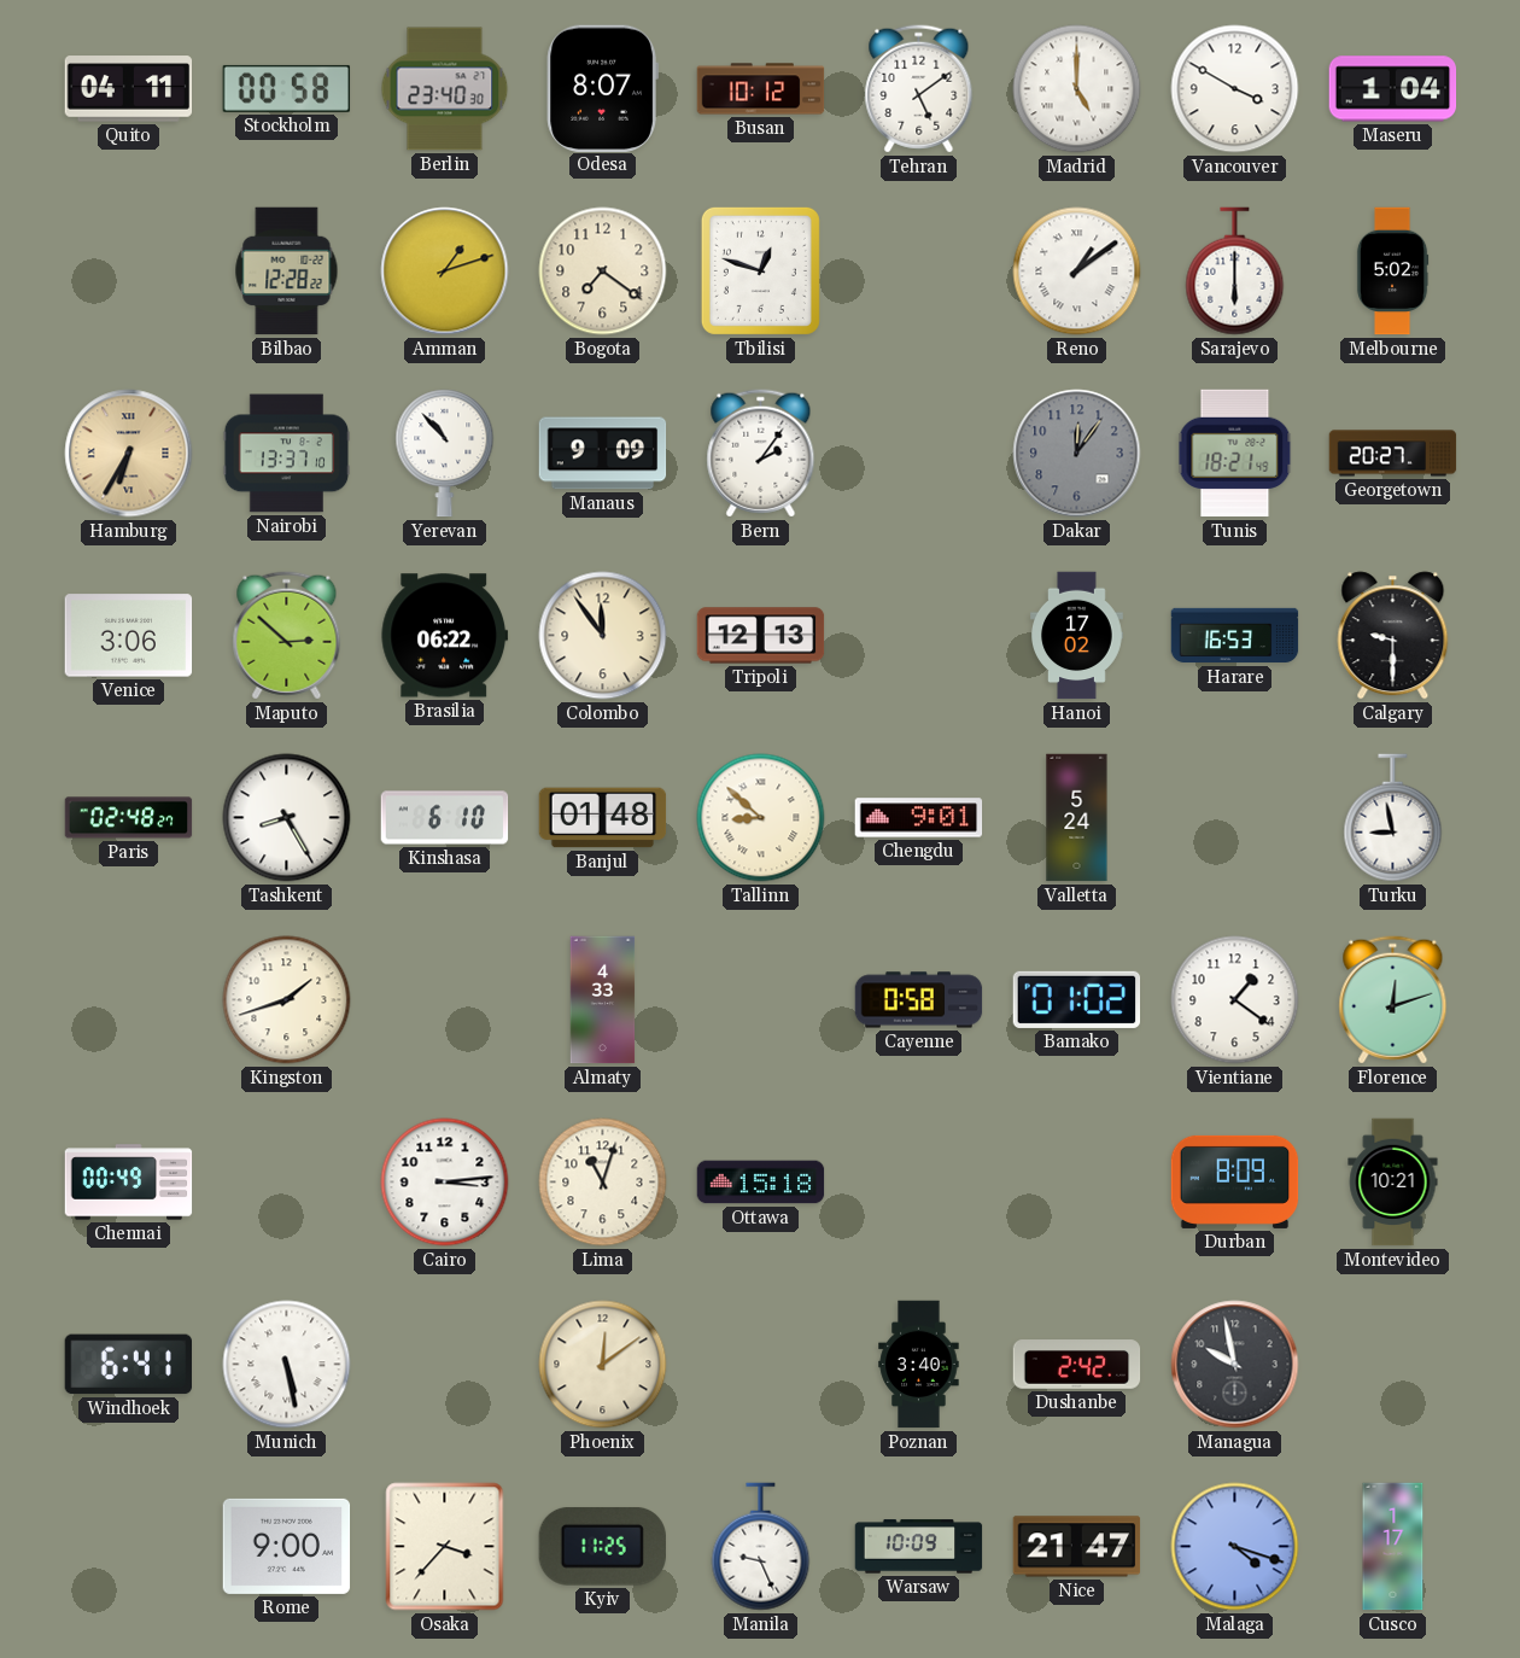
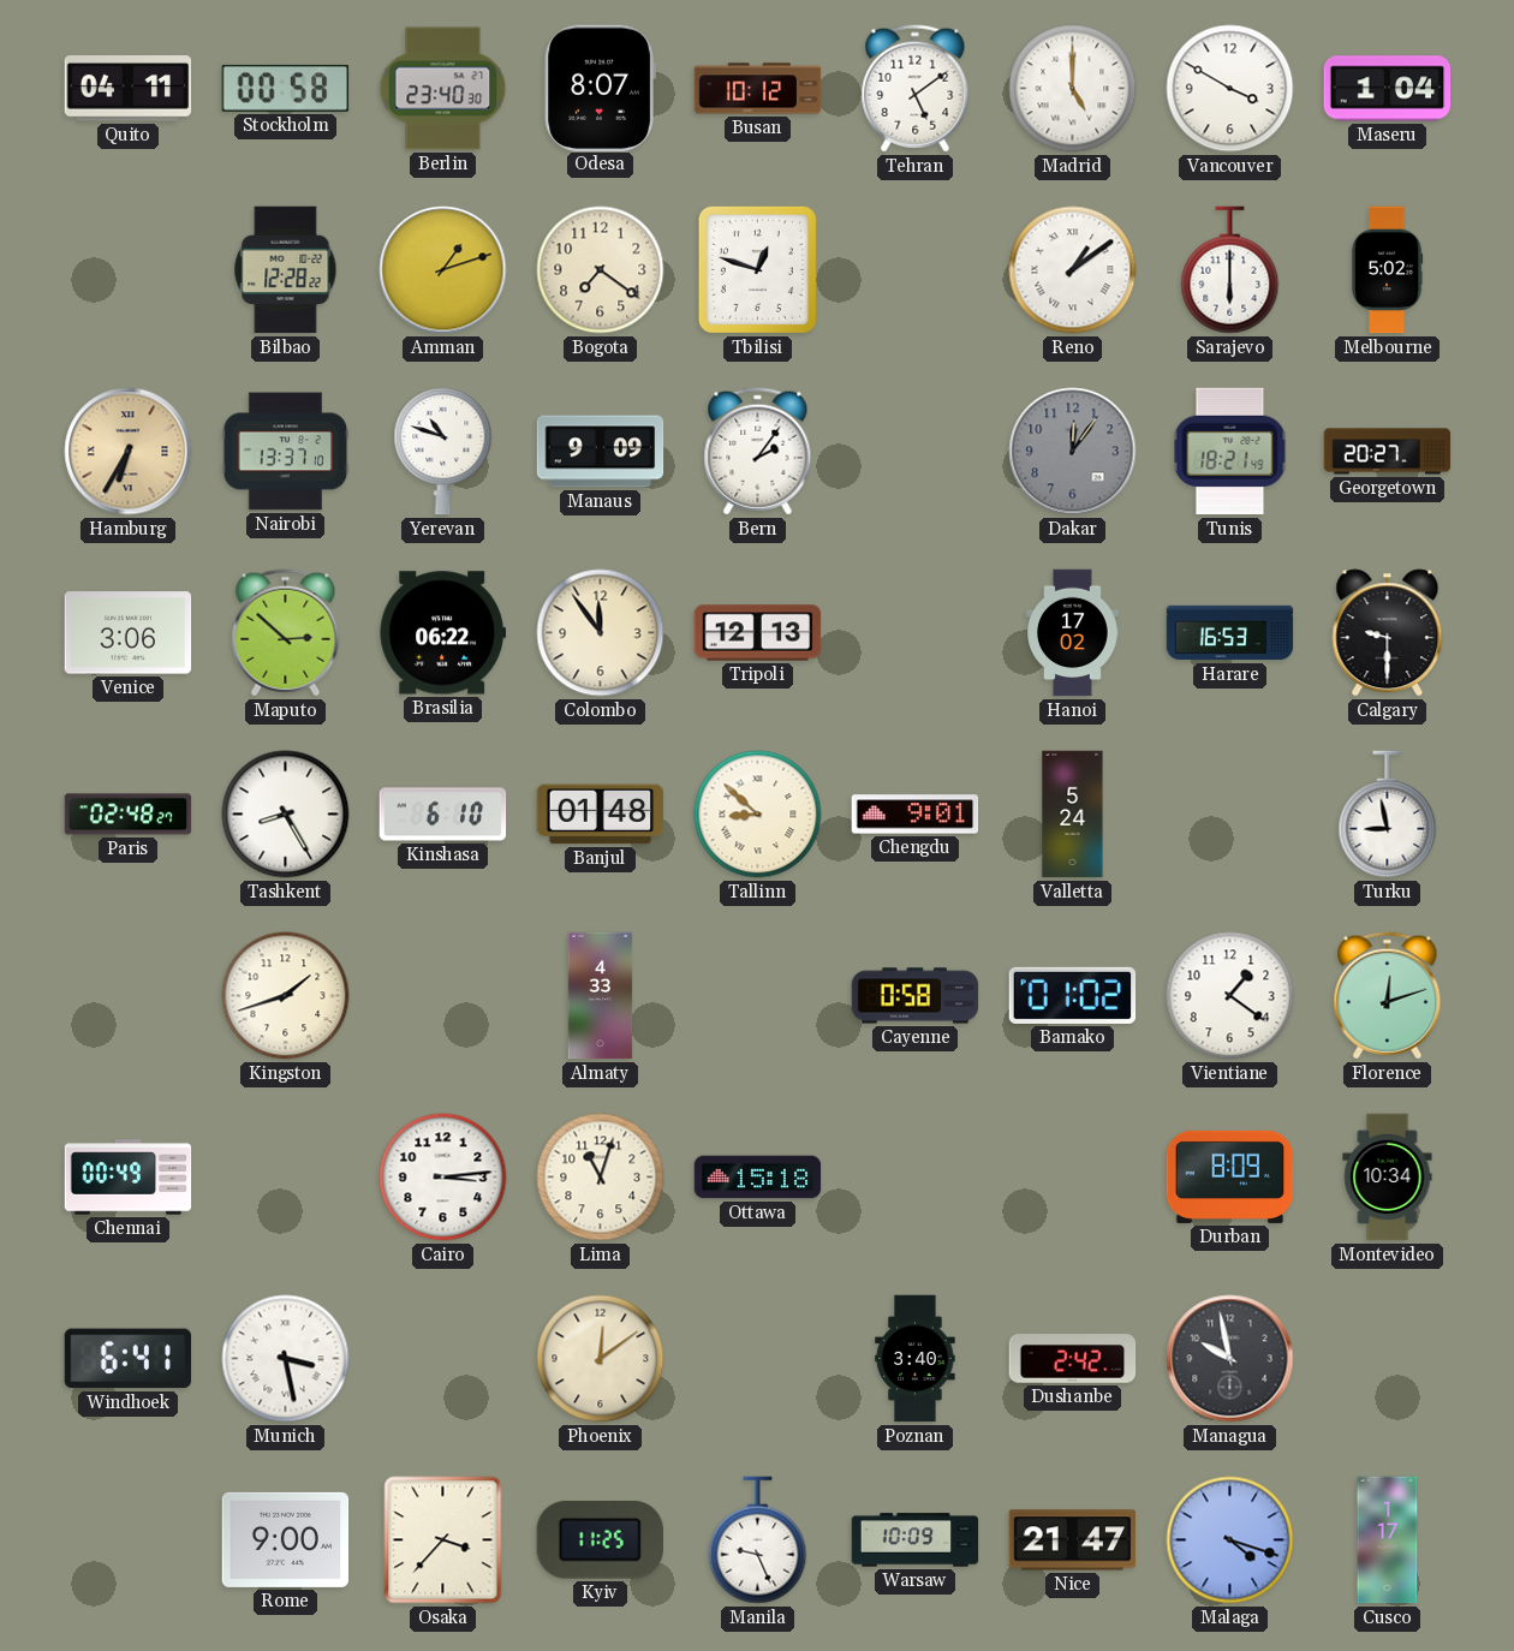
Yerevan: 10:53 -> 10:48 (443, 452)
Montevideo: 10:21 -> 10:34 (1388, 1178)
Munich: 5:28 -> 3:28 (286, 1359)
